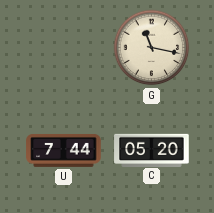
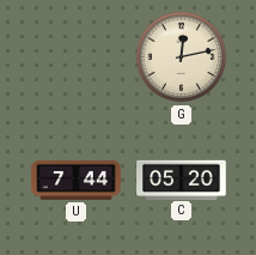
G: 11:17 -> 12:13 (182, 57)
